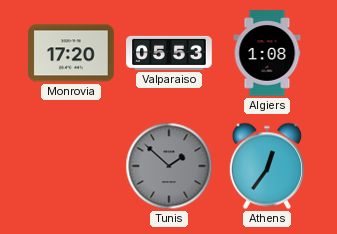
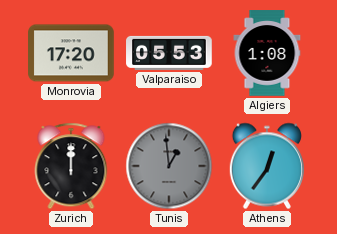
Zurich: none -> 12:00 (71, 166)
Tunis: 1:52 -> 12:59 (169, 166)
